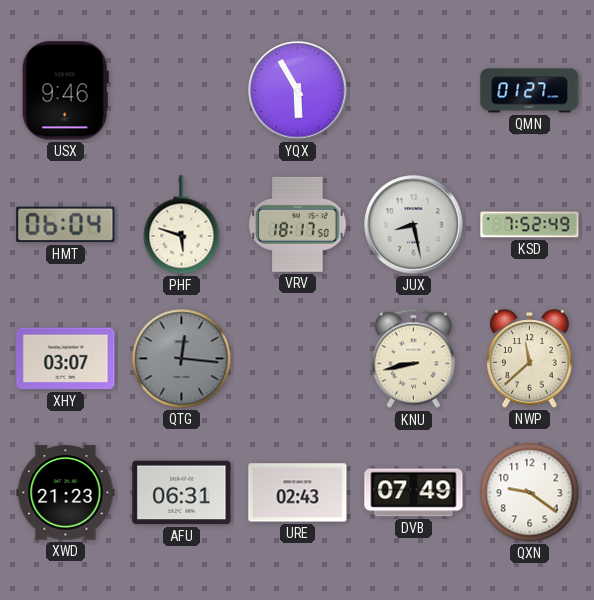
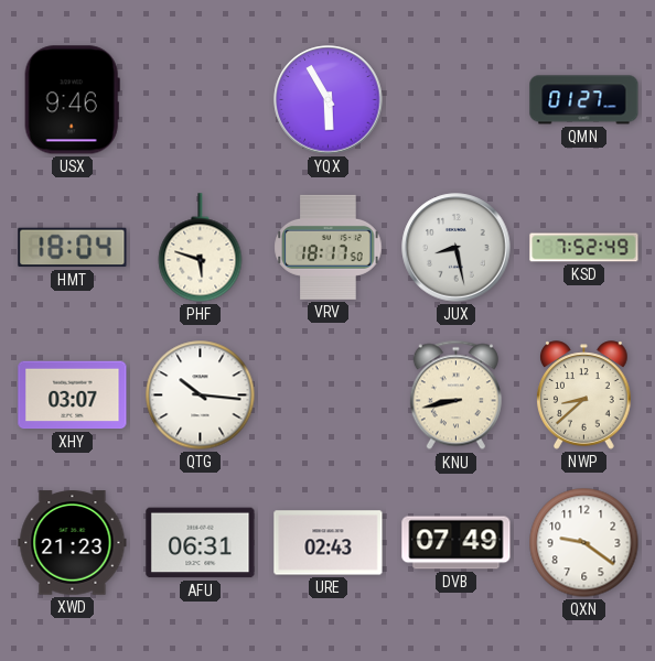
HMT: 06:04 -> 18:04 (73, 248)
QTG: 12:16 -> 10:16 (201, 395)
QTG dial: grey -> white (201, 395)
NWP: 11:38 -> 8:38 (584, 395)
